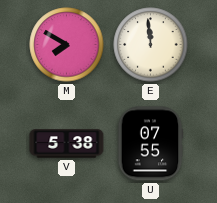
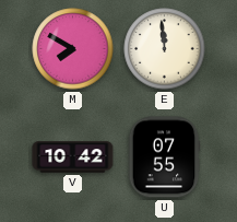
V: 5:38 -> 10:42 (73, 157)
